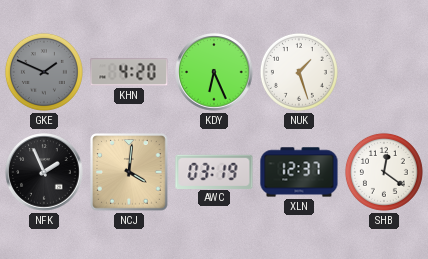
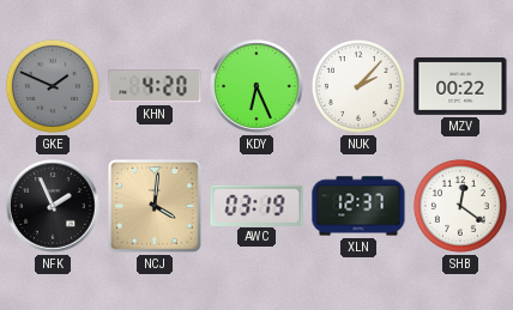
NUK: 1:27 -> 2:07 (358, 86)
MZV: none -> 00:22 (460, 86)
